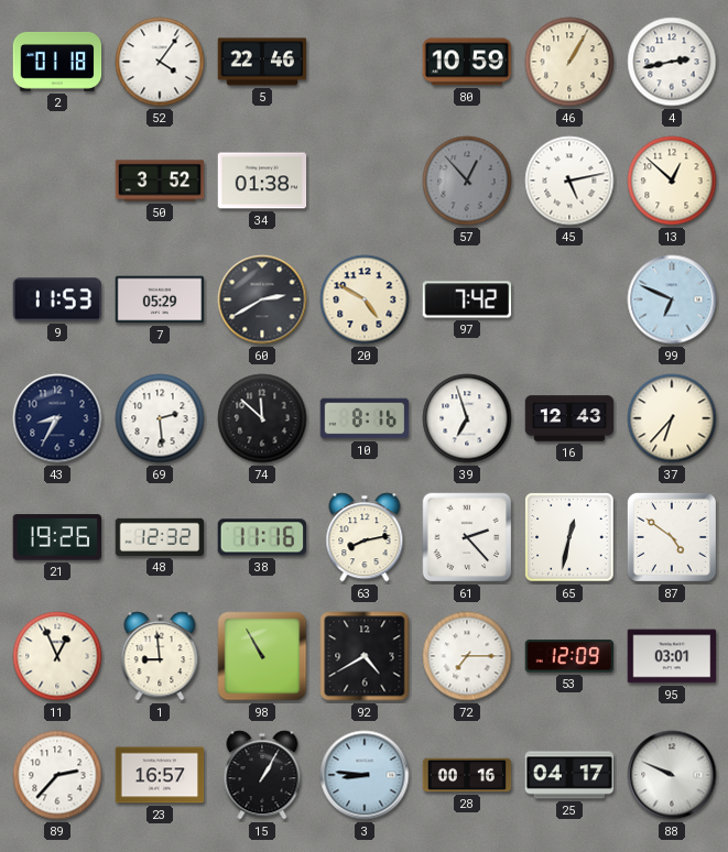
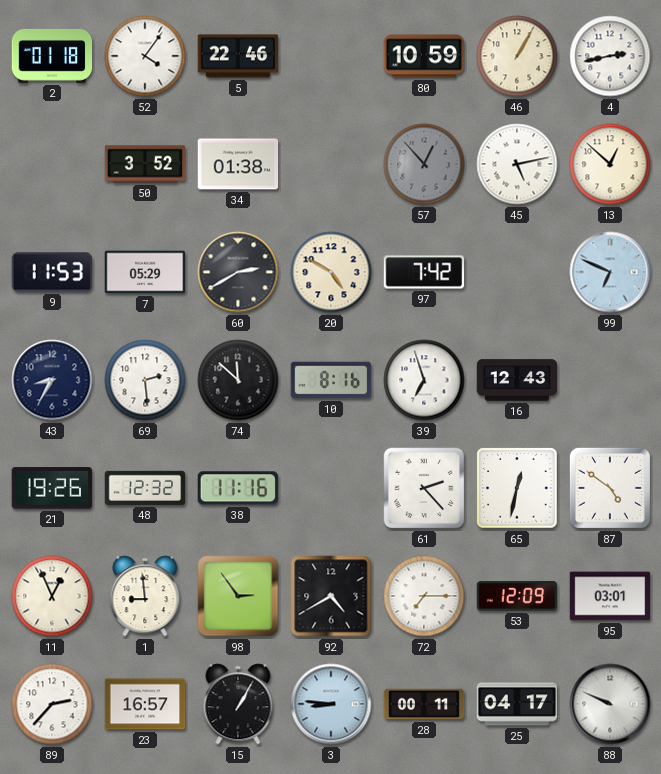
37: 6:37 -> none (672, 418)
63: 8:13 -> none (365, 537)
98: 10:55 -> 2:54 (238, 596)
28: 00:16 -> 00:11 (424, 704)
